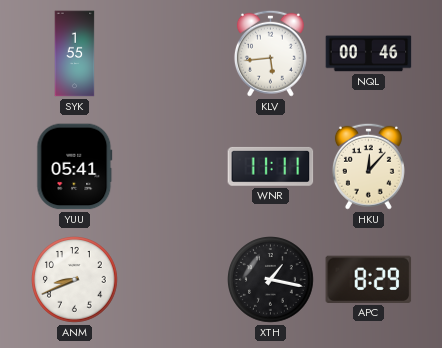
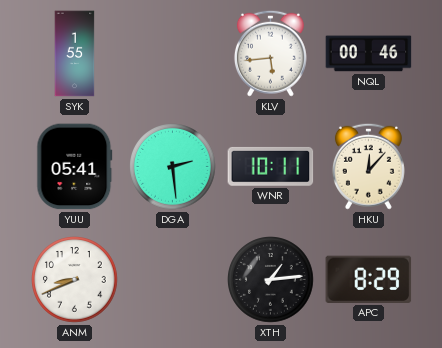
DGA: none -> 2:29 (173, 167)
WNR: 11:11 -> 10:11 (271, 166)
XTH: 1:17 -> 1:14 (271, 280)
